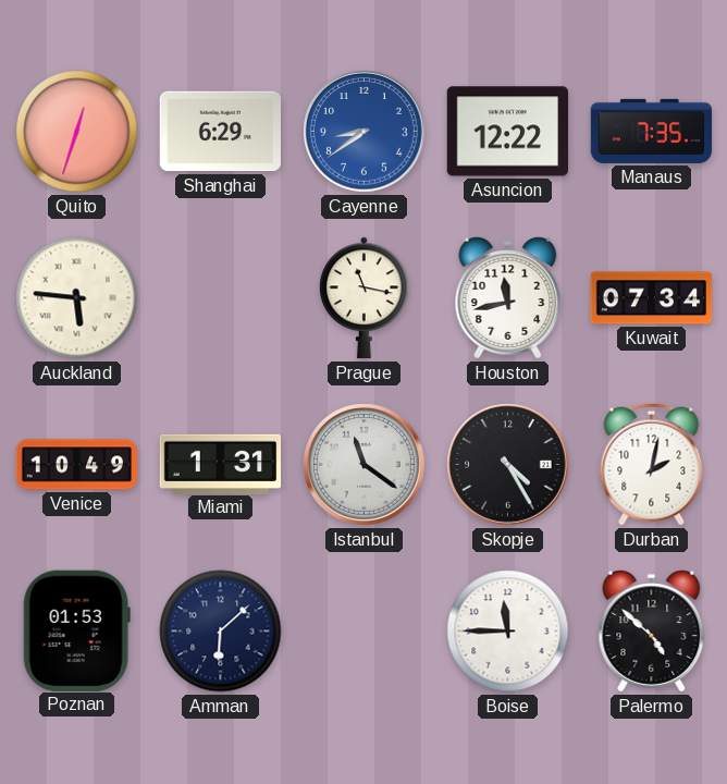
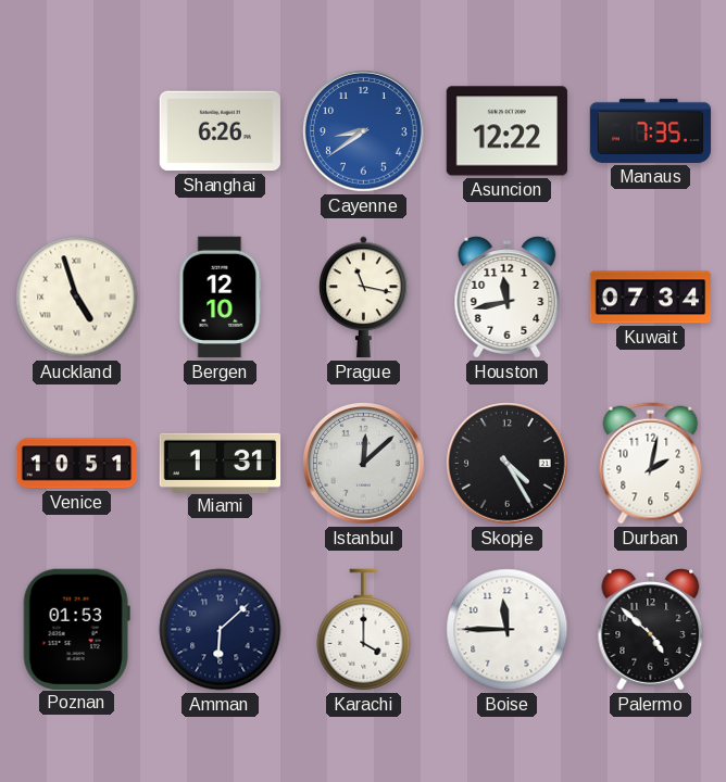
Quito: 12:33 -> none (77, 132)
Shanghai: 6:29 -> 6:26 (220, 131)
Auckland: 5:46 -> 4:57 (77, 298)
Bergen: none -> 12:10 (221, 298)
Venice: 10:49 -> 10:51 (77, 464)
Istanbul: 11:21 -> 12:08 (364, 464)
Karachi: none -> 4:00 (364, 630)
